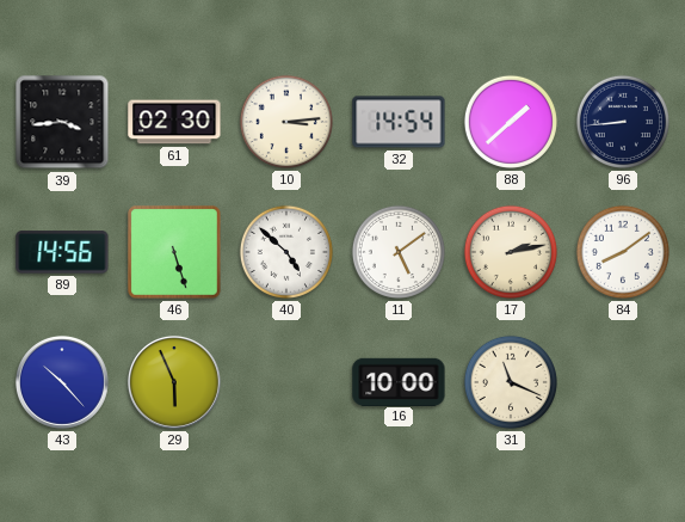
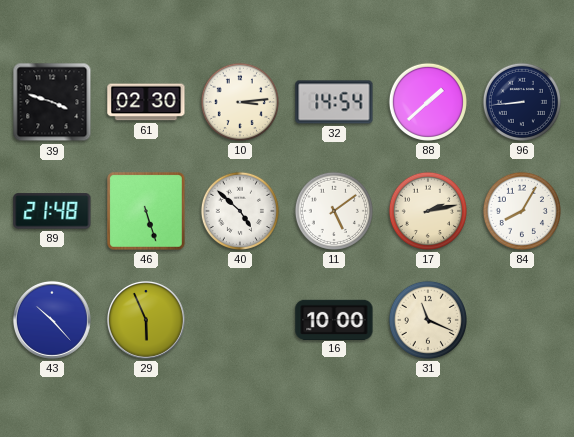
39: 3:44 -> 3:48 (52, 102)
89: 14:56 -> 21:48 (52, 211)
84: 8:09 -> 8:05 (522, 211)
